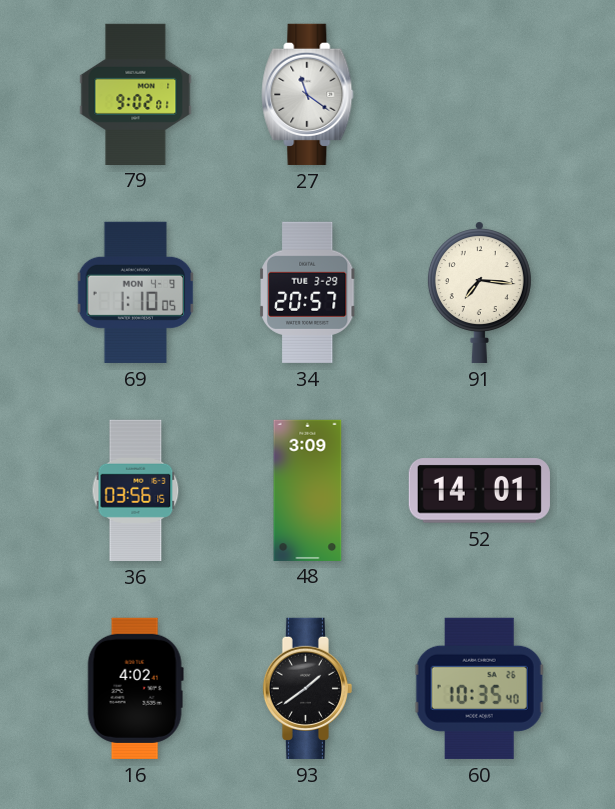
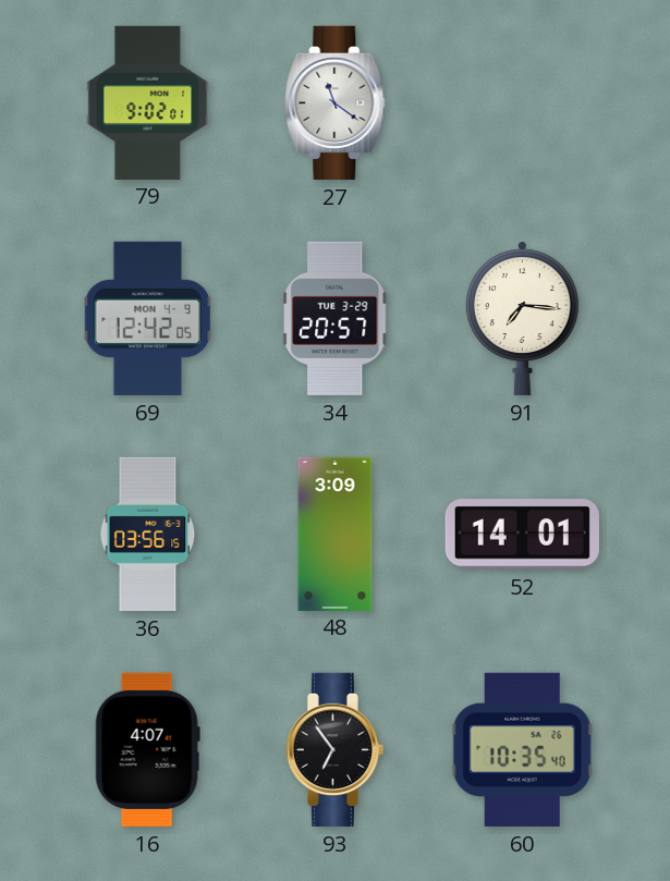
69: 1:10 -> 12:42 (148, 318)
16: 4:02 -> 4:07 (147, 749)
93: 1:39 -> 6:54 (334, 749)
